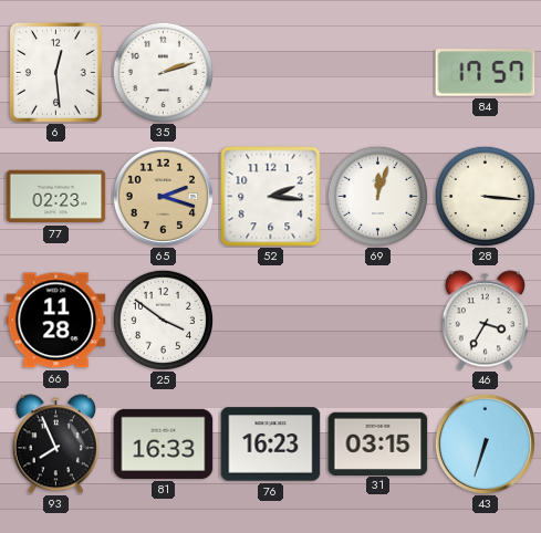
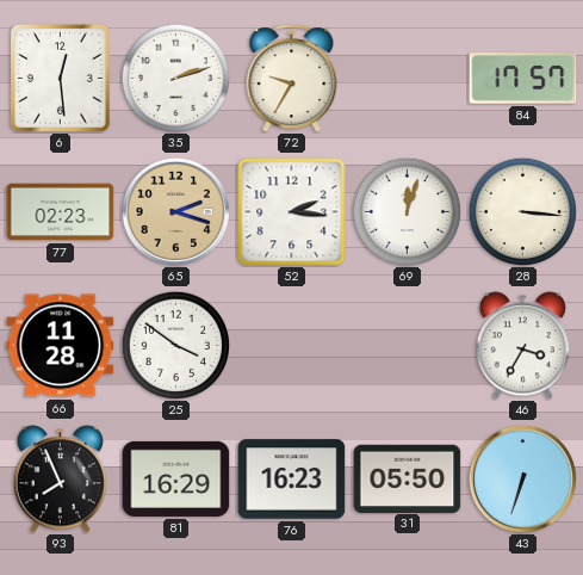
72: none -> 9:35 (292, 79)
81: 16:33 -> 16:29 (176, 478)
31: 03:15 -> 05:50 (408, 478)
